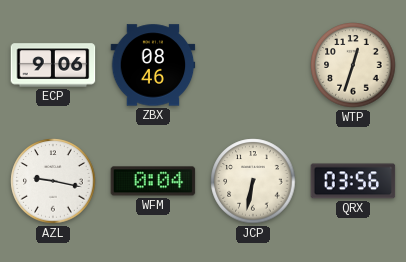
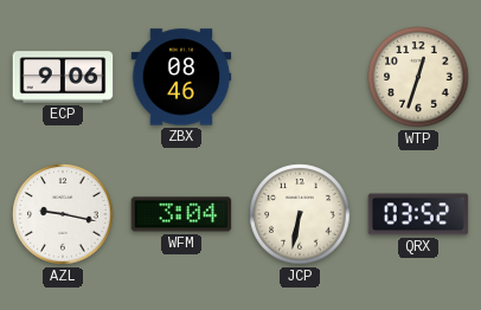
WFM: 0:04 -> 3:04 (181, 214)
QRX: 03:56 -> 03:52 (418, 214)
